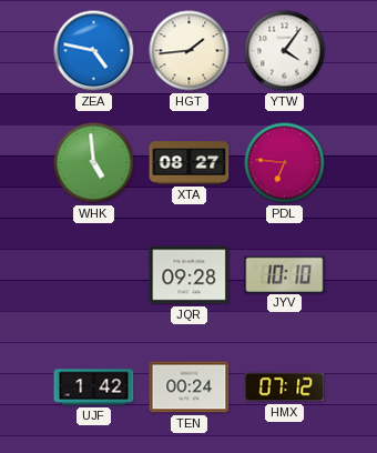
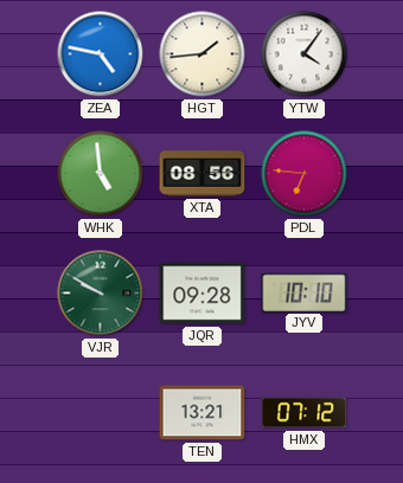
XTA: 08:27 -> 08:56 (203, 174)
VJR: none -> 9:50 (101, 294)
UJF: 1:42 -> none (94, 387)
TEN: 00:24 -> 13:21 (203, 413)
